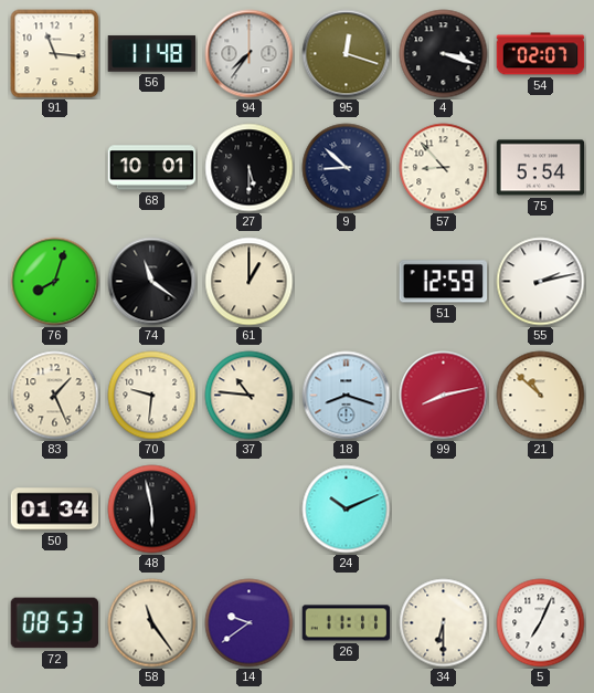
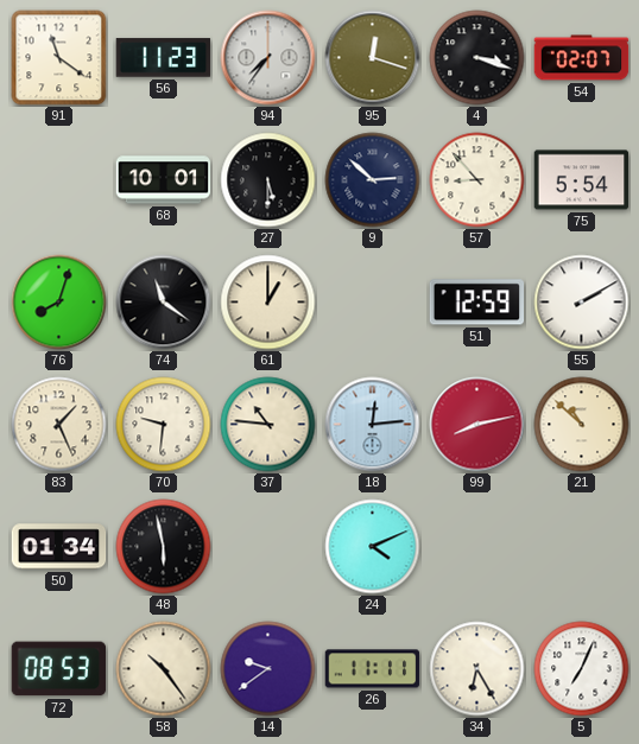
91: 11:16 -> 11:21 (59, 58)
56: 11:48 -> 11:23 (164, 58)
9: 8:52 -> 2:52 (373, 180)
55: 2:13 -> 2:10 (582, 303)
18: 8:18 -> 12:14 (373, 425)
24: 10:11 -> 4:11 (373, 547)
58: 11:24 -> 10:24 (164, 669)
34: 6:30 -> 6:25 (477, 669)
